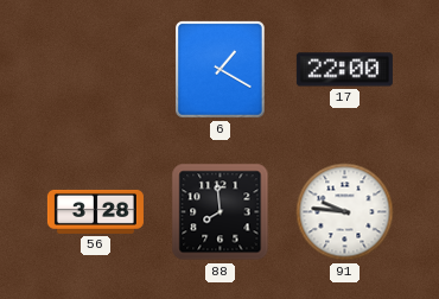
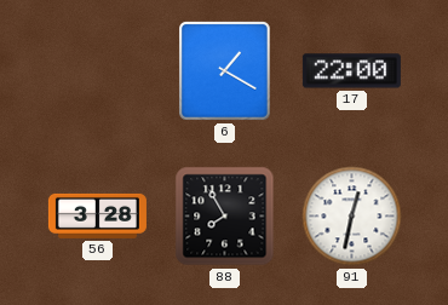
88: 7:59 -> 7:55 (225, 217)
91: 9:46 -> 12:32 (352, 217)
